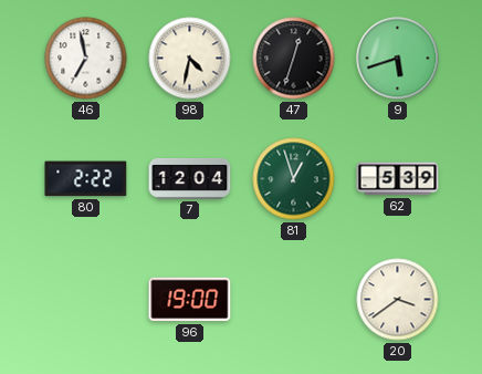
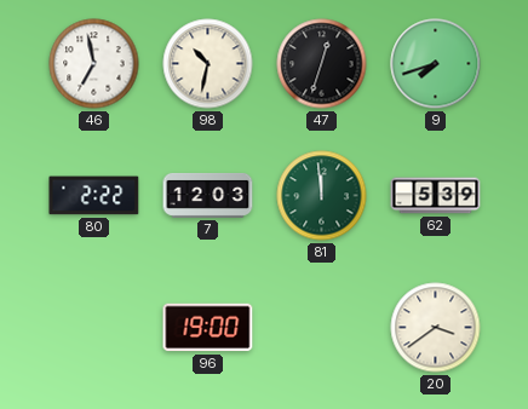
98: 4:32 -> 10:32 (208, 64)
9: 5:42 -> 7:42 (436, 64)
7: 12:04 -> 12:03 (208, 195)
81: 12:57 -> 11:59 (322, 196)
